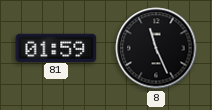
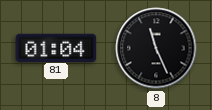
81: 01:59 -> 01:04 (56, 47)
